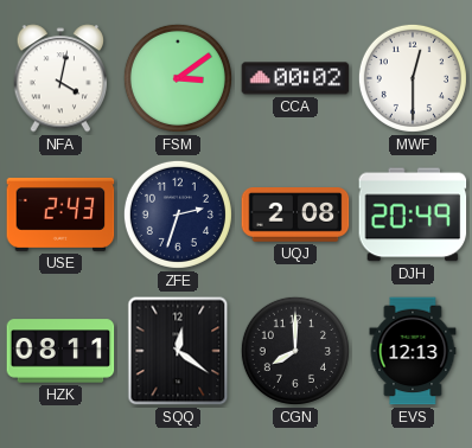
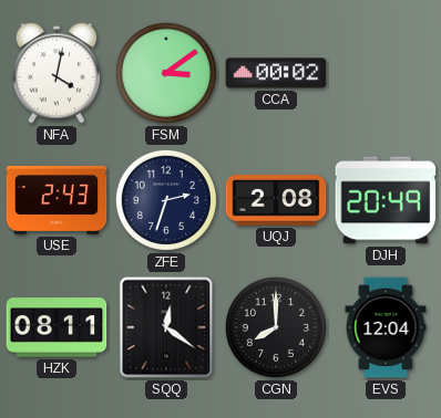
MWF: 12:30 -> none (413, 78)
EVS: 12:13 -> 12:04 (386, 327)
